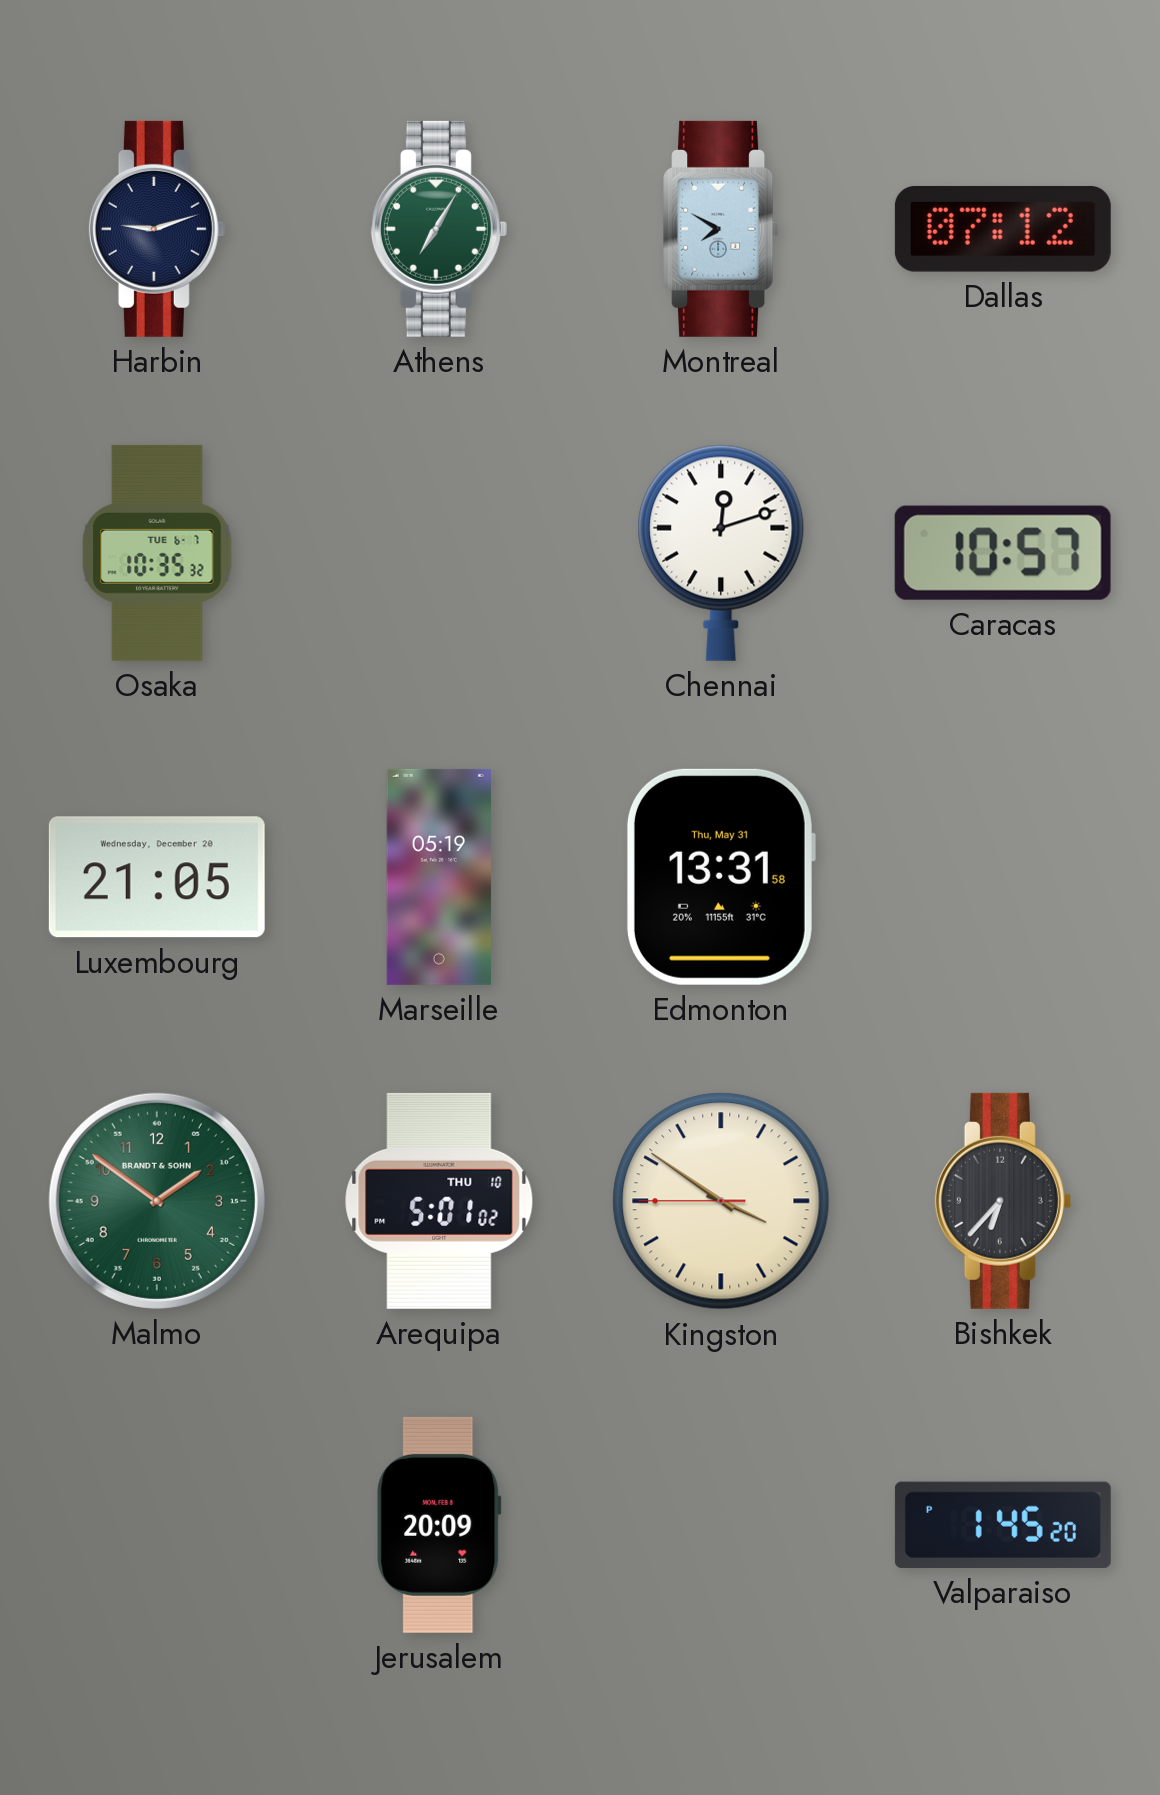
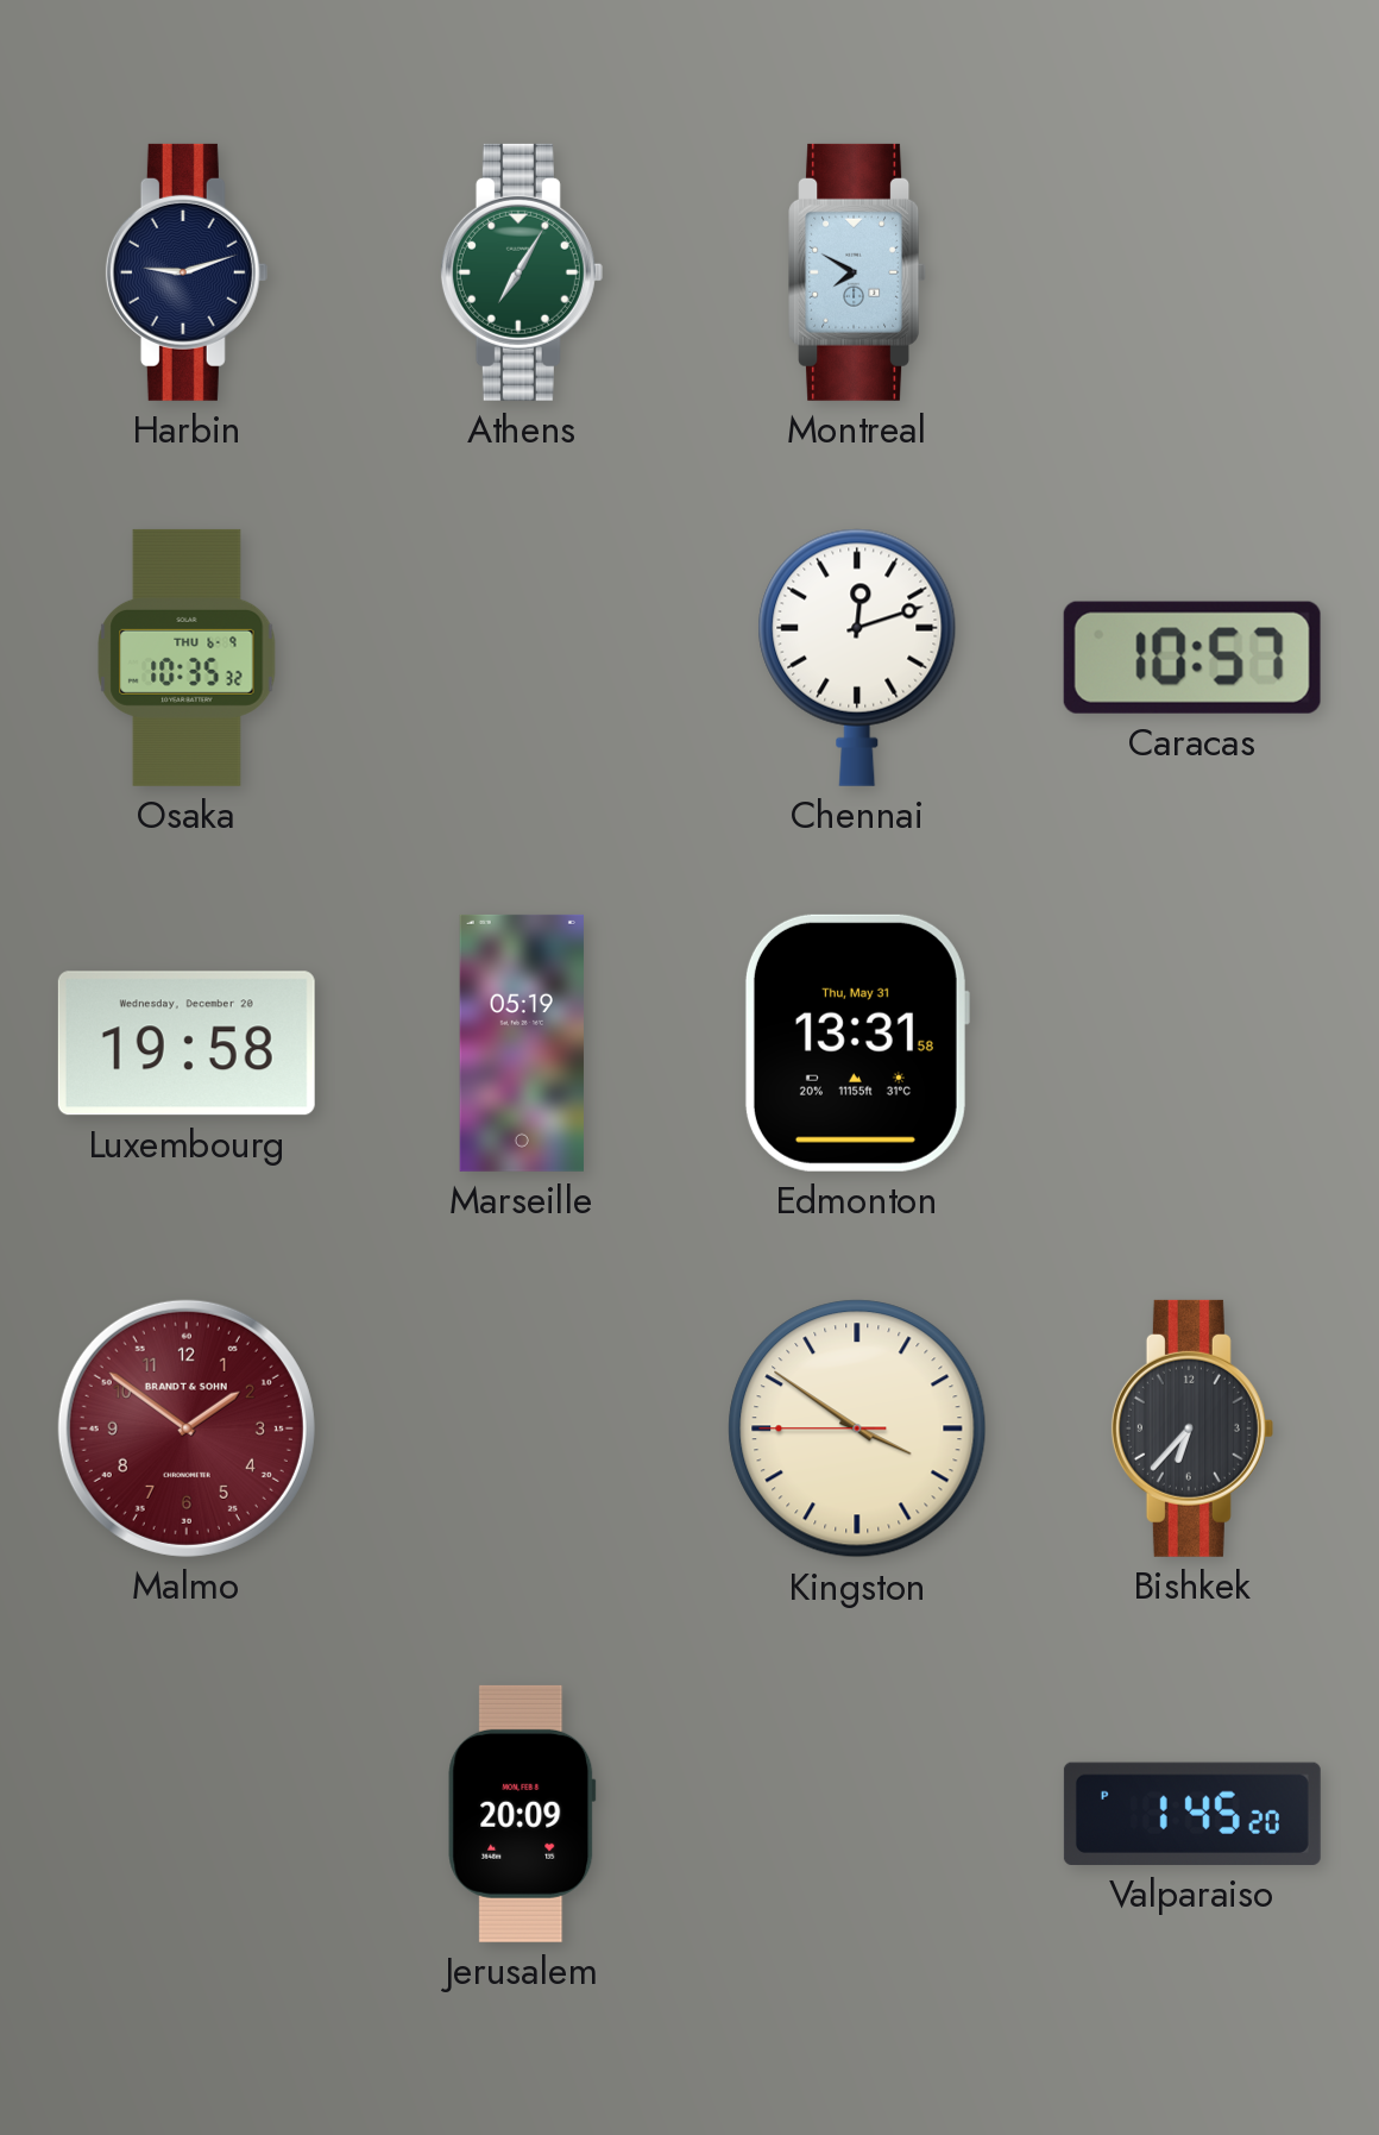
Dallas: 07:12 -> none (1003, 229)
Osaka date: TUE 6-7 -> THU 6-9 (187, 658)
Luxembourg: 21:05 -> 19:58 (187, 1043)
Malmo dial: green -> burgundy (187, 1428)
Arequipa: 5:01 -> none (439, 1201)
